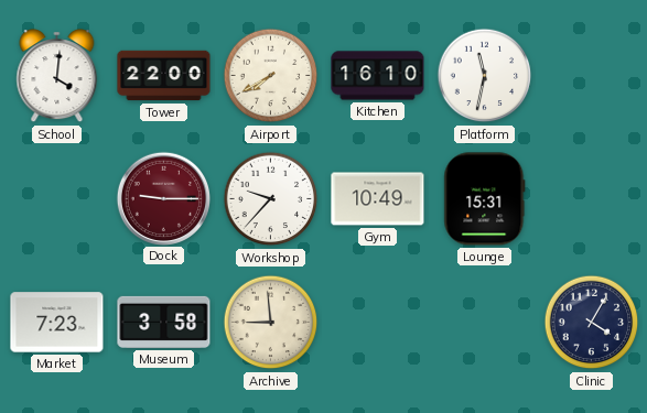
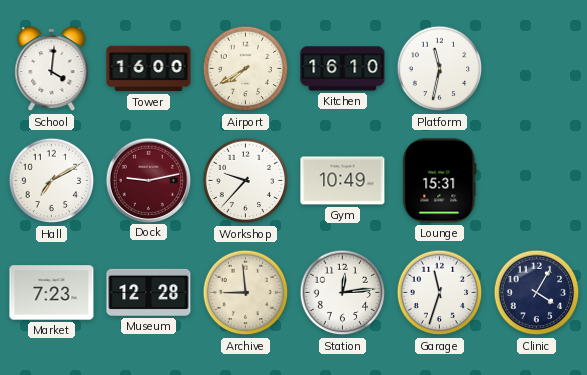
Tower: 22:00 -> 16:00 (149, 69)
Hall: none -> 7:10 (52, 181)
Dock: 9:15 -> 9:13 (148, 180)
Museum: 3:58 -> 12:28 (149, 292)
Station: none -> 12:14 (343, 293)
Garage: none -> 11:33 (440, 293)
